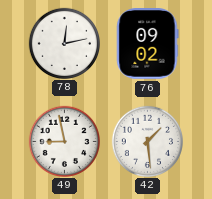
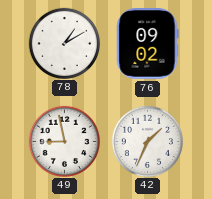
78: 12:13 -> 1:10 (64, 43)
42: 1:29 -> 1:34 (147, 141)
